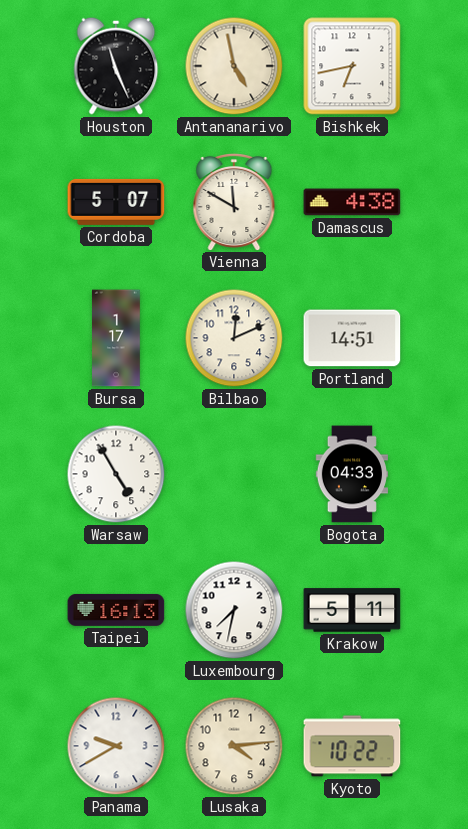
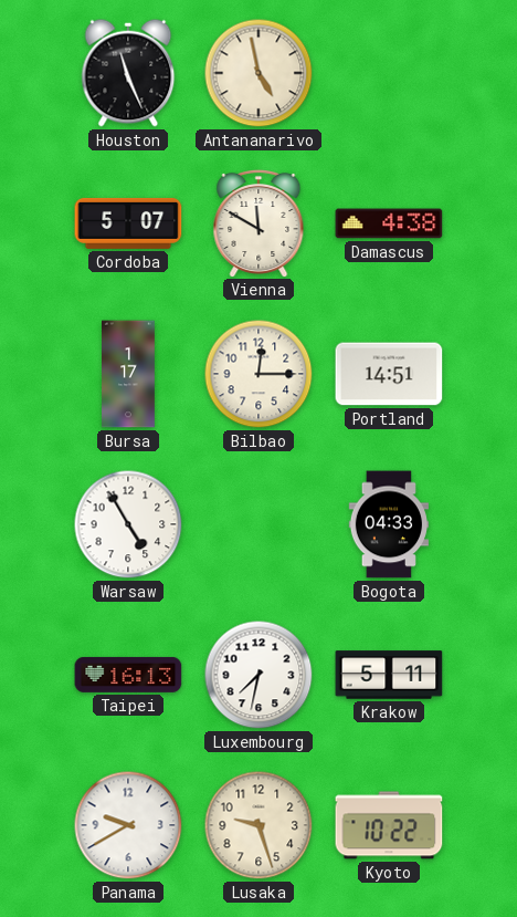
Bishkek: 6:43 -> none (352, 66)
Bilbao: 12:11 -> 12:15 (258, 374)
Lusaka: 4:14 -> 9:27 (258, 825)
